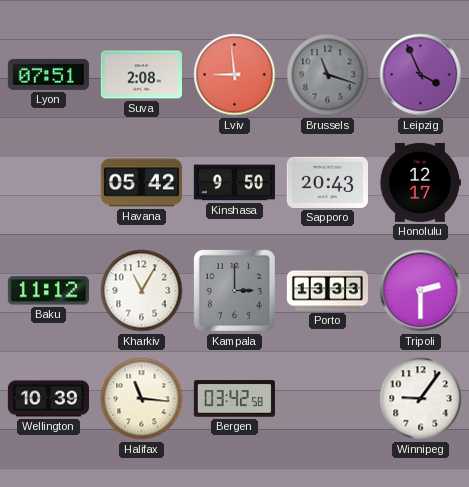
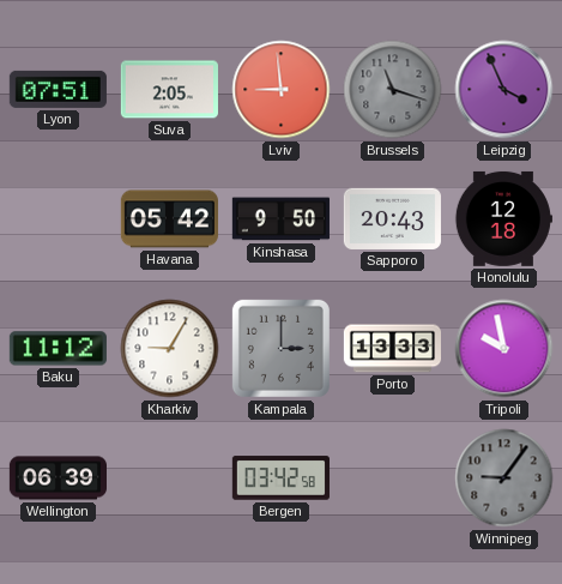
Suva: 2:08 -> 2:05 (169, 90)
Honolulu: 12:17 -> 12:18 (503, 218)
Kharkiv: 11:05 -> 9:05 (170, 349)
Tripoli: 2:30 -> 9:58 (504, 349)
Wellington: 10:39 -> 06:39 (58, 478)
Halifax: 11:16 -> none (142, 399)
Winnipeg dial: white -> grey (504, 478)
